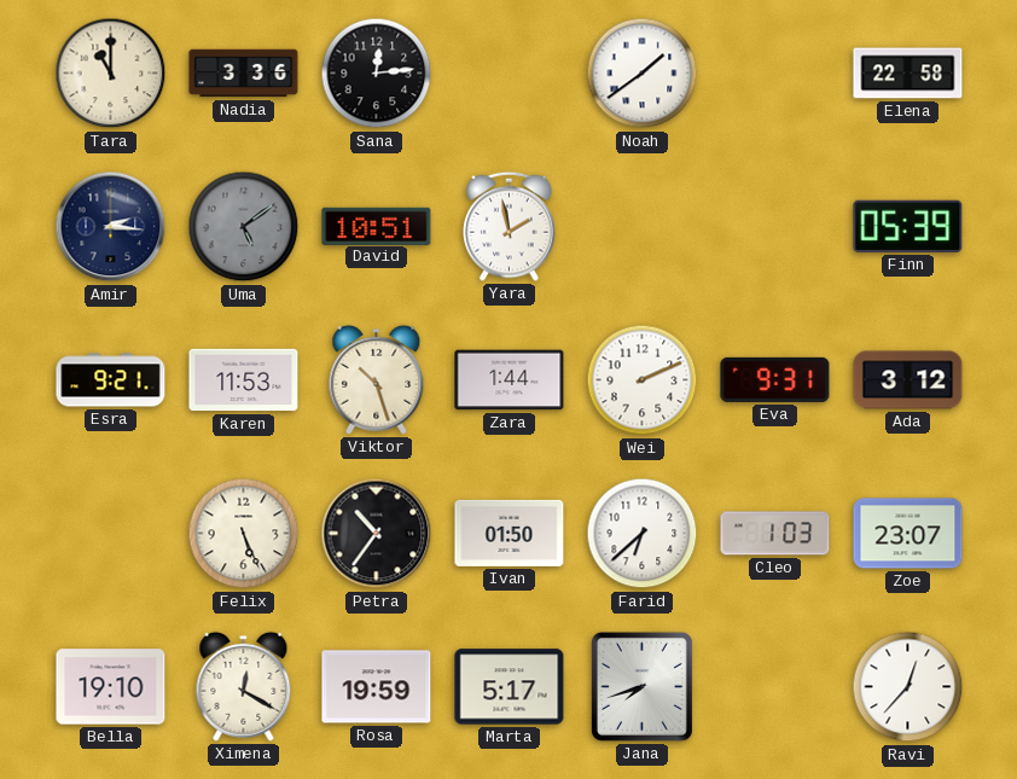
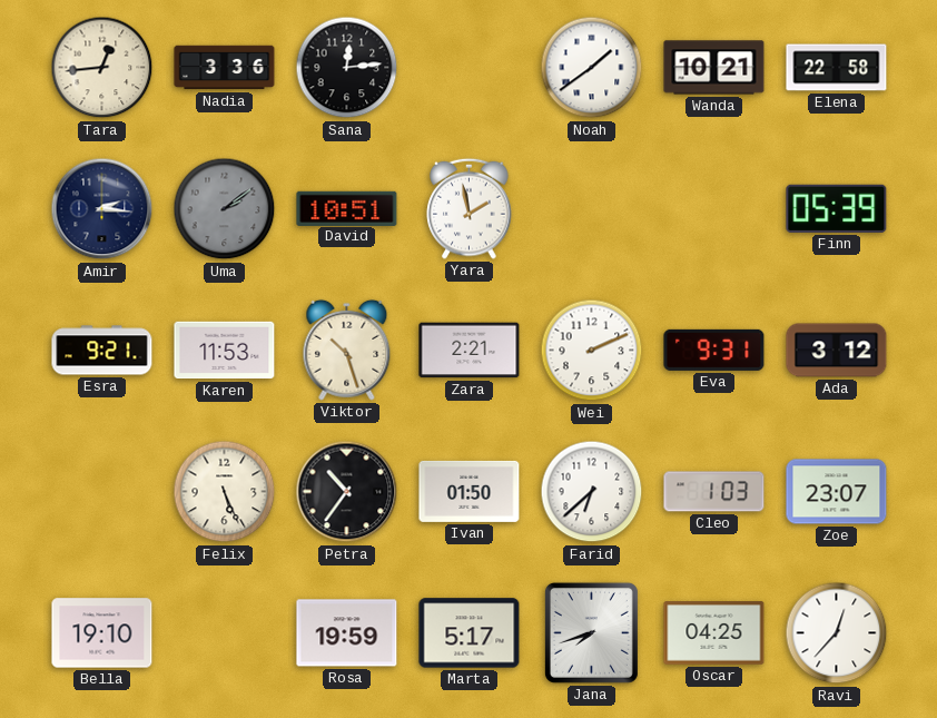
Tara: 11:00 -> 12:44 (102, 68)
Wanda: none -> 10:21 (714, 68)
Uma: 5:09 -> 2:09 (225, 209)
Zara: 1:44 -> 2:21 (470, 351)
Ximena: 12:20 -> none (244, 686)
Oscar: none -> 04:25 (714, 633)
